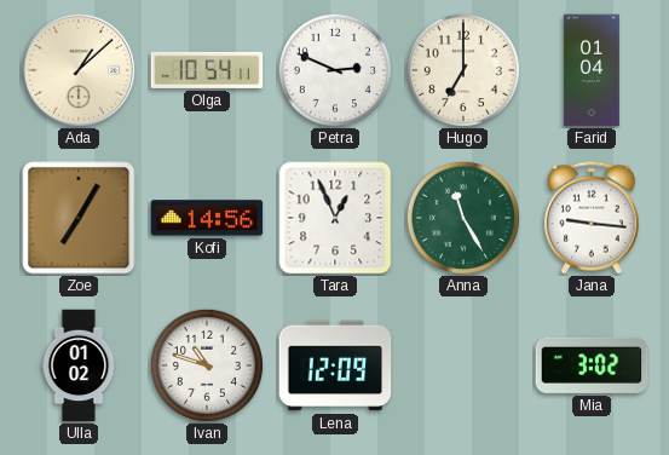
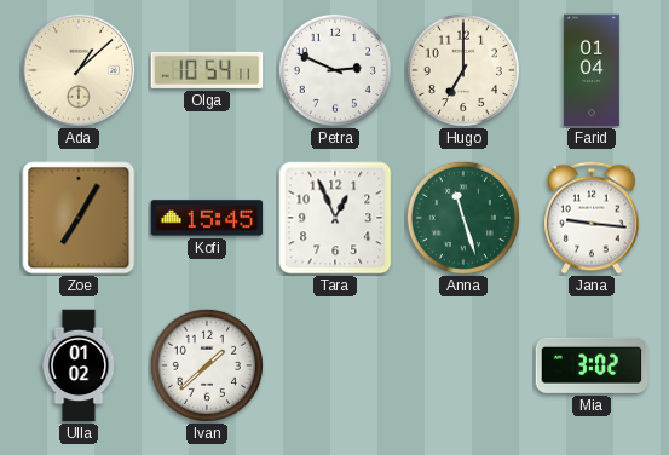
Kofi: 14:56 -> 15:45 (207, 218)
Anna: 11:25 -> 11:27 (463, 218)
Ivan: 10:48 -> 1:38 (207, 365)
Lena: 12:09 -> none (335, 365)
